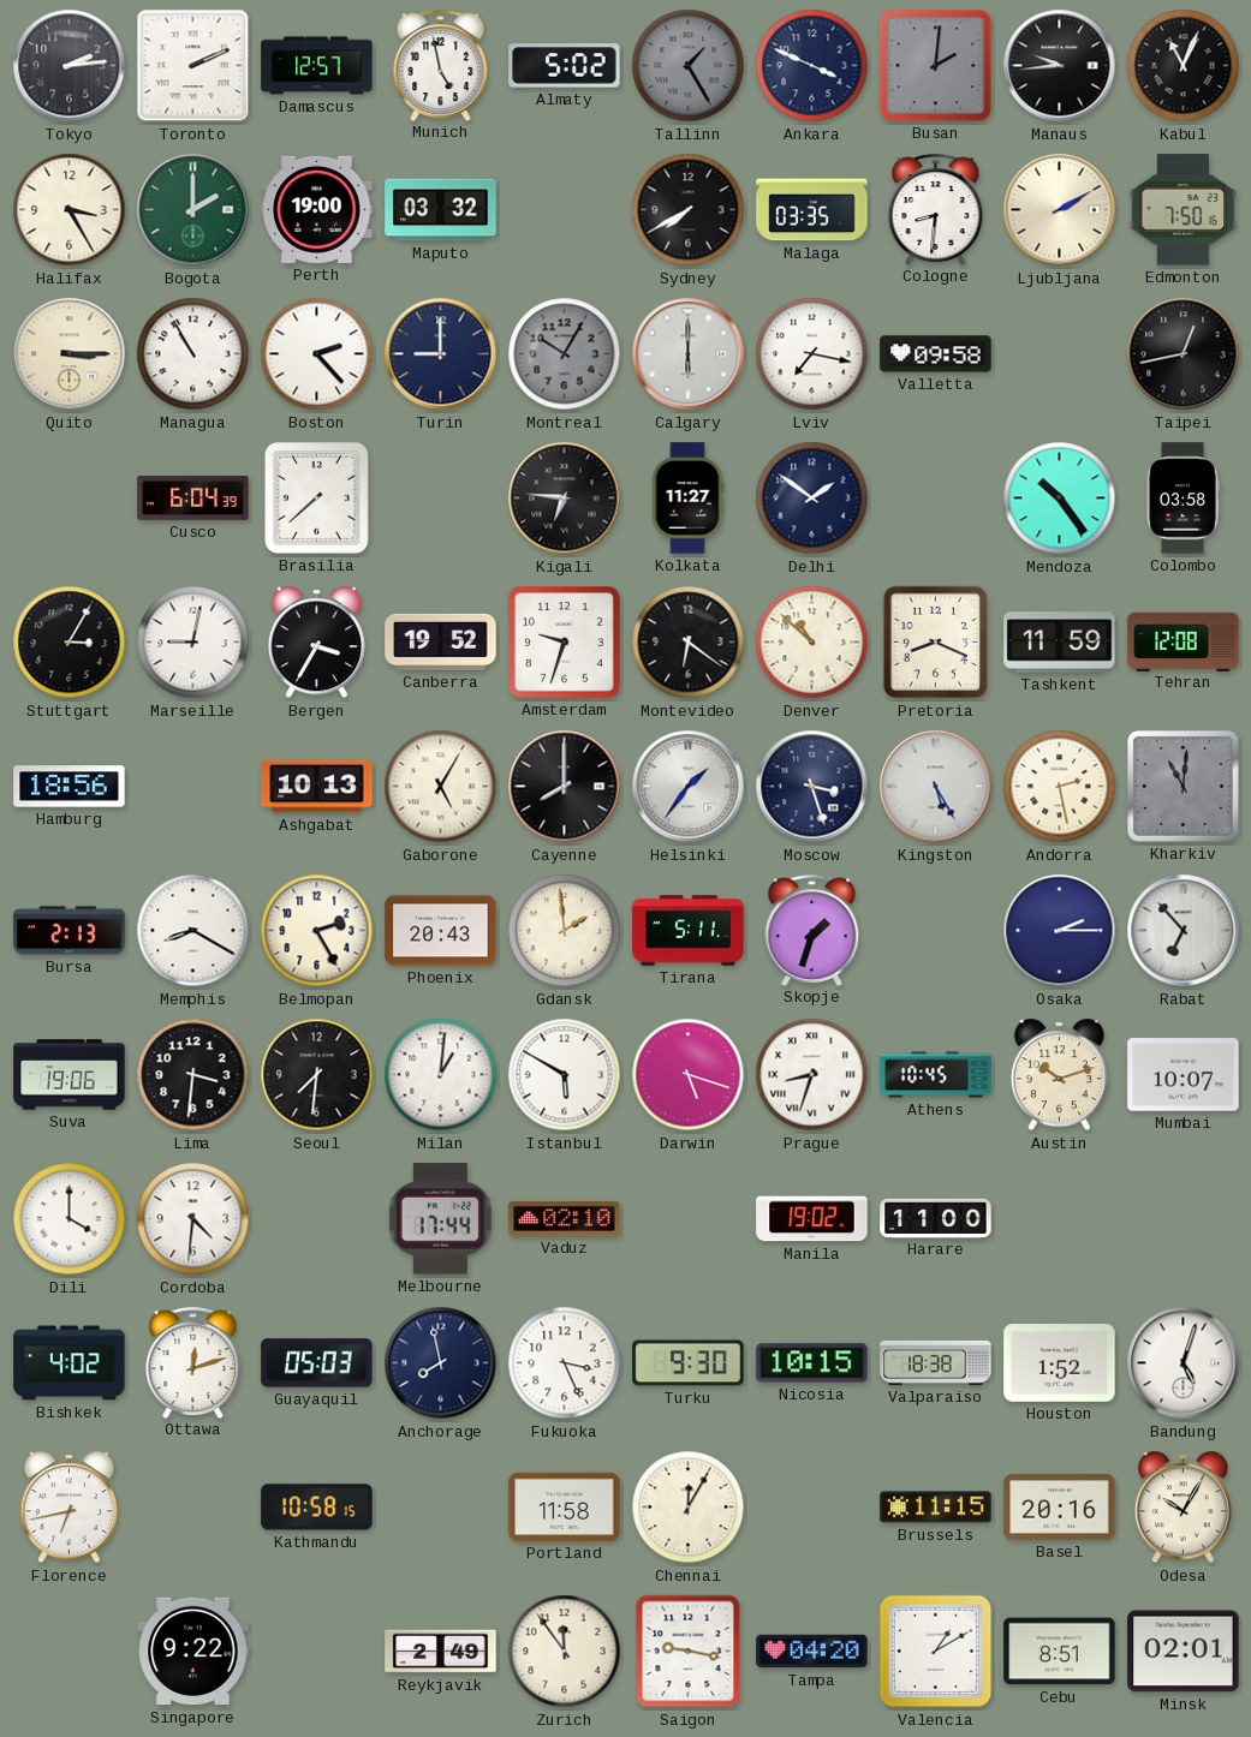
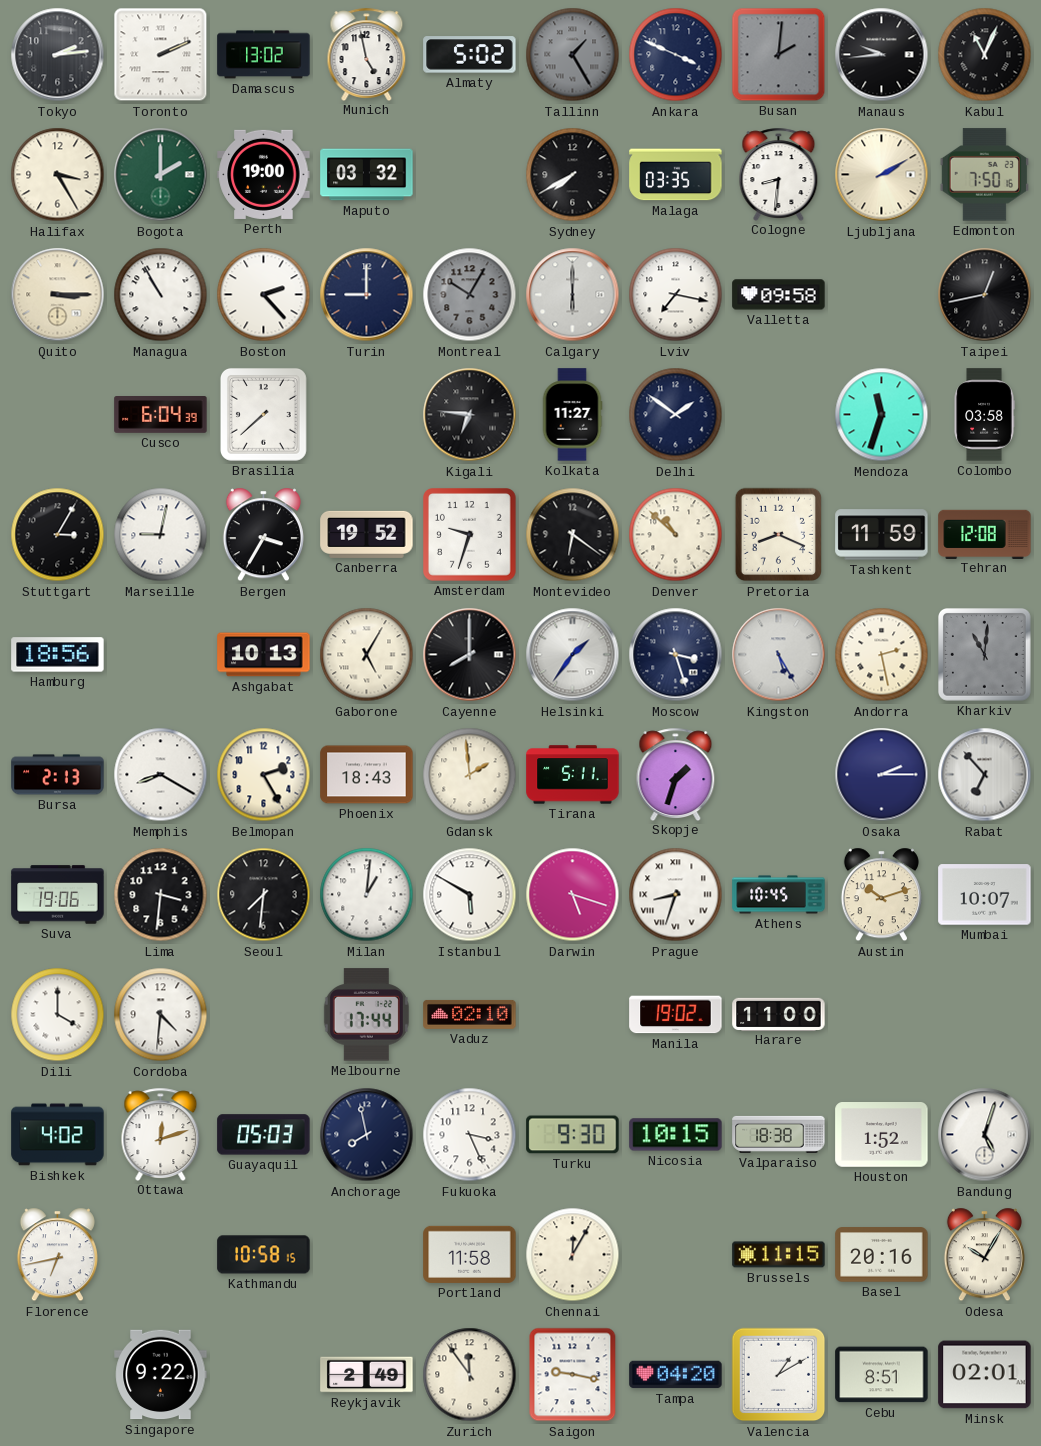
Damascus: 12:57 -> 13:02 (264, 55)
Mendoza: 10:24 -> 11:33 (882, 415)
Phoenix: 20:43 -> 18:43 (367, 775)
